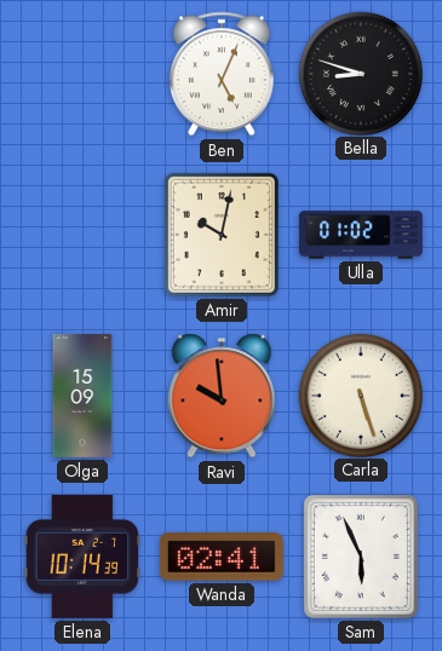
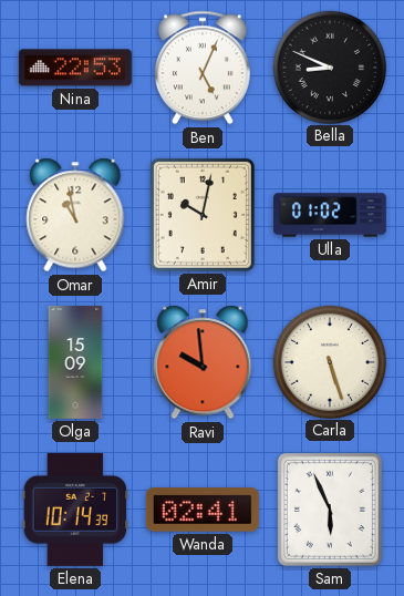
Nina: none -> 22:53 (75, 68)
Bella: 8:48 -> 8:49 (329, 66)
Omar: none -> 10:58 (75, 215)
